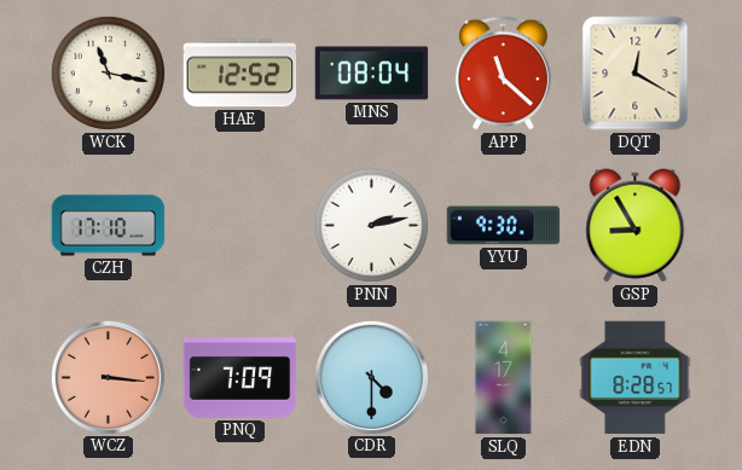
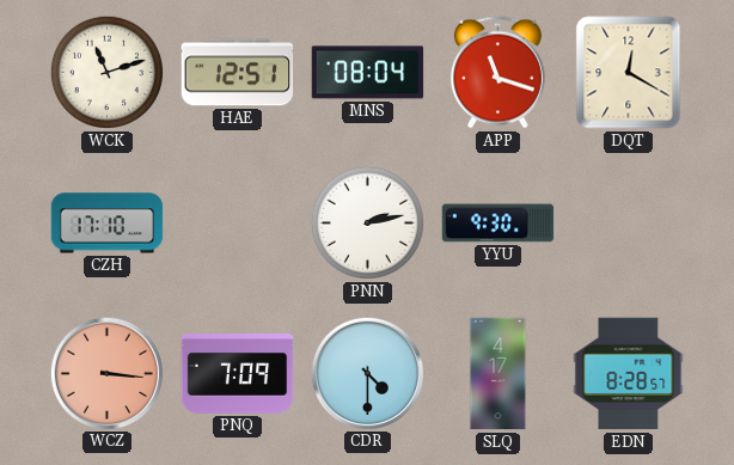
WCK: 11:17 -> 11:12 (106, 72)
HAE: 12:52 -> 12:51 (238, 73)
APP: 11:22 -> 11:18 (497, 73)
GSP: 8:55 -> none (636, 226)
